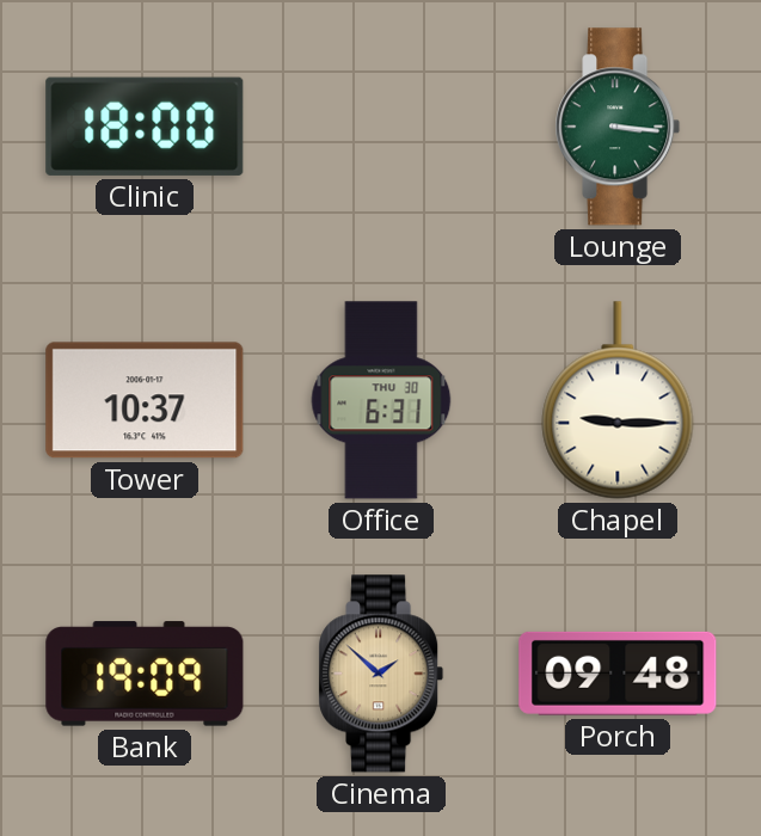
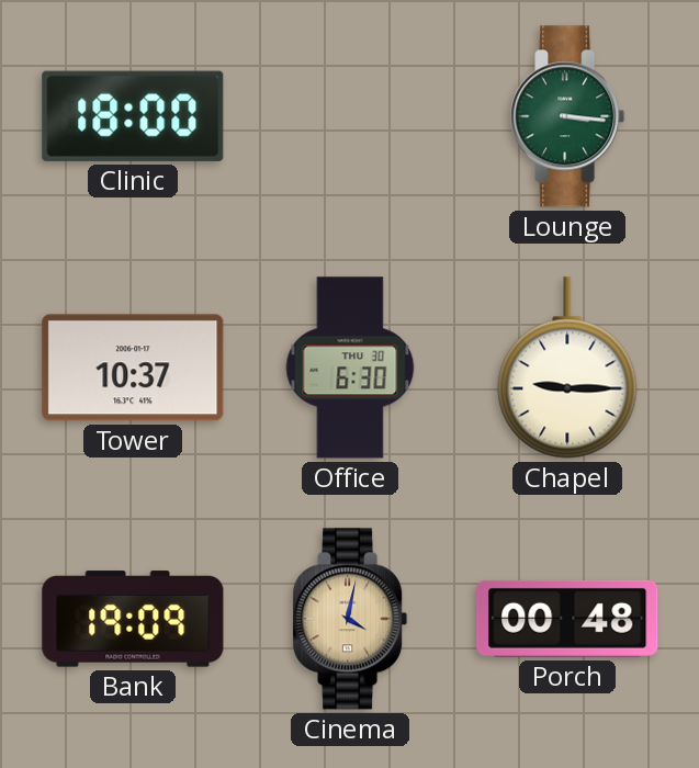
Office: 6:31 -> 6:30 (350, 368)
Cinema: 1:52 -> 4:02 (350, 619)
Porch: 09:48 -> 00:48 (567, 619)
